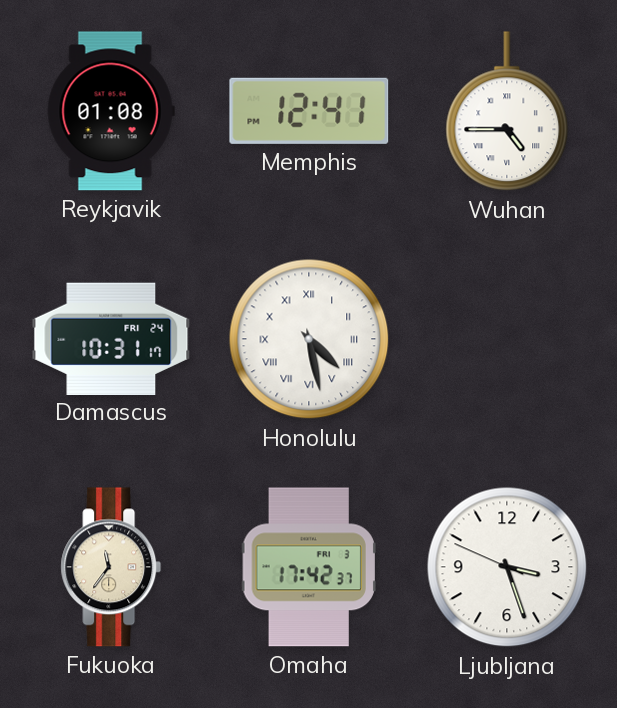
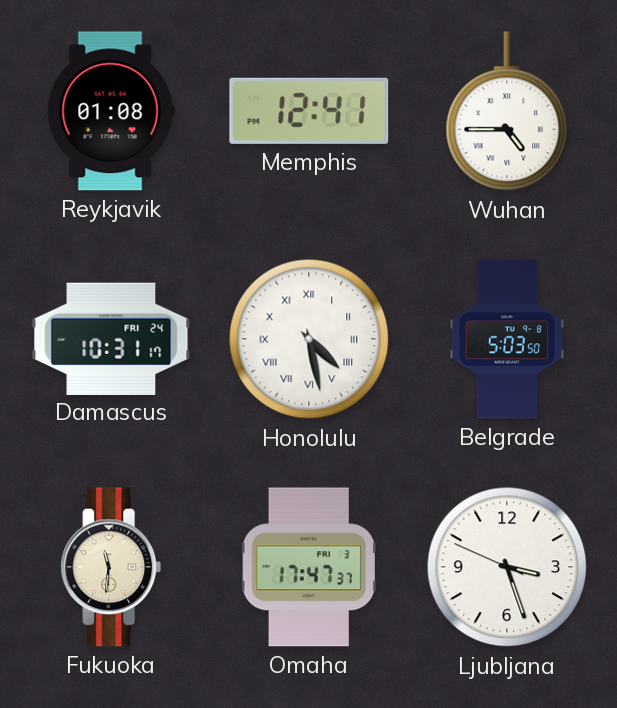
Belgrade: none -> 5:03 (507, 339)
Fukuoka: 11:36 -> 11:31 (111, 567)
Omaha: 17:42 -> 17:47 (309, 567)
